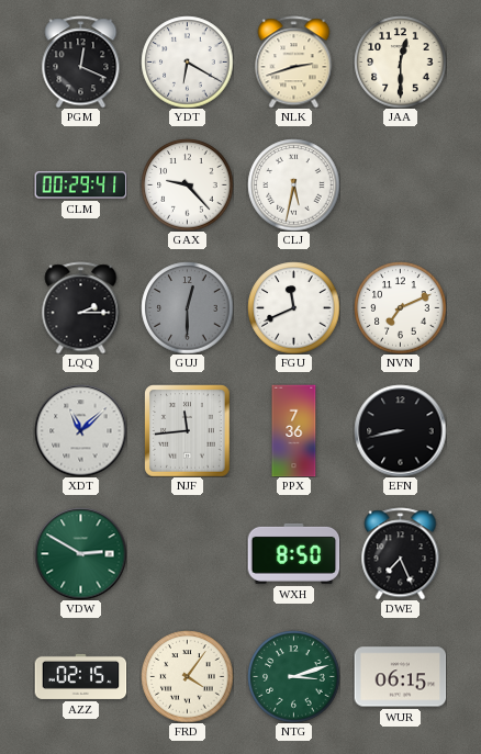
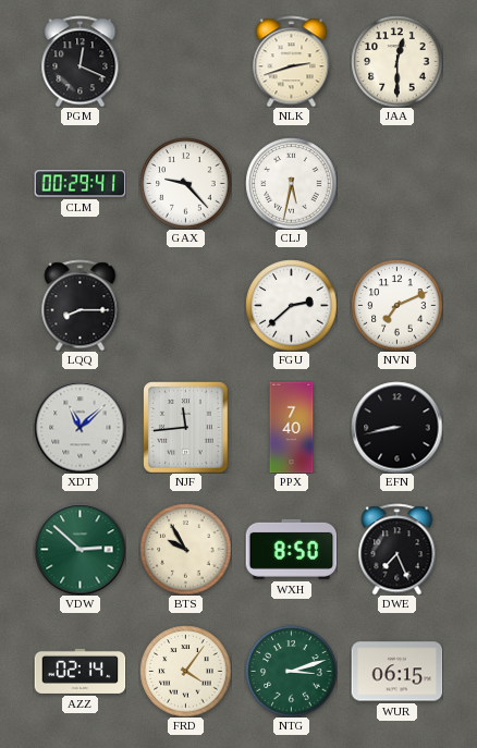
YDT: 6:20 -> none (187, 61)
LQQ: 2:15 -> 8:15 (81, 305)
GUJ: 12:30 -> none (187, 307)
FGU: 11:41 -> 2:38 (291, 305)
PPX: 7:36 -> 7:40 (292, 427)
VDW: 2:50 -> 2:52 (79, 549)
BTS: none -> 9:55 (185, 549)
AZZ: 02:15 -> 02:14 (79, 671)
